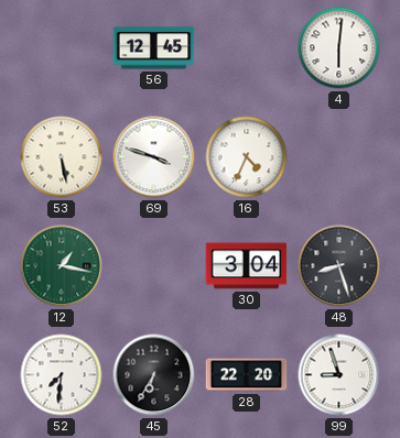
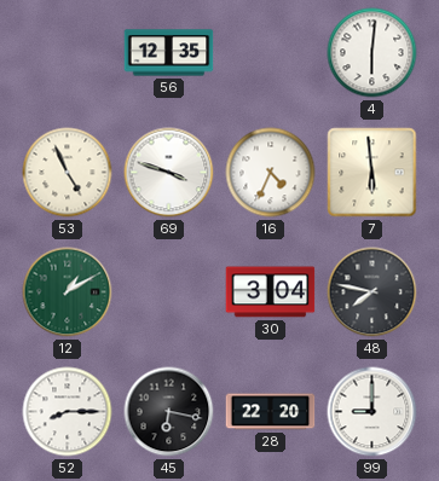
56: 12:45 -> 12:35 (169, 53)
53: 5:28 -> 4:56 (68, 173)
7: none -> 5:59 (372, 173)
12: 1:17 -> 1:10 (68, 292)
48: 8:27 -> 7:47 (372, 292)
52: 7:31 -> 8:15 (68, 412)
45: 6:35 -> 6:17 (169, 412)
99: 8:57 -> 9:00 (372, 412)
